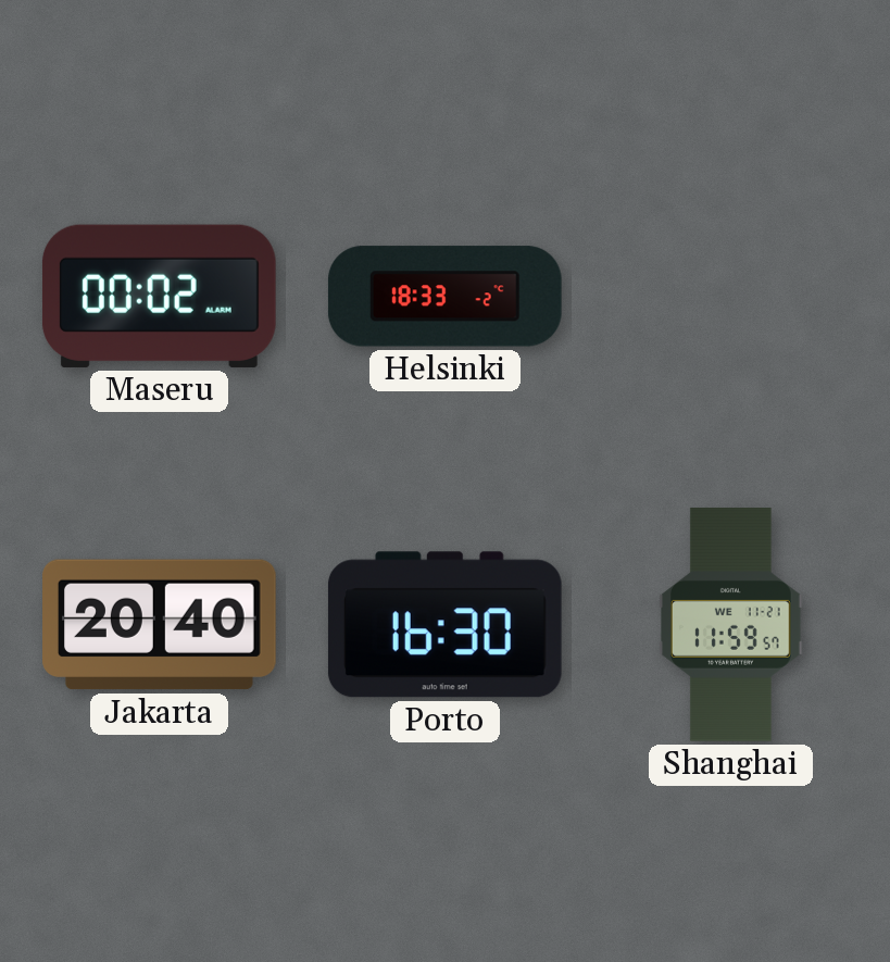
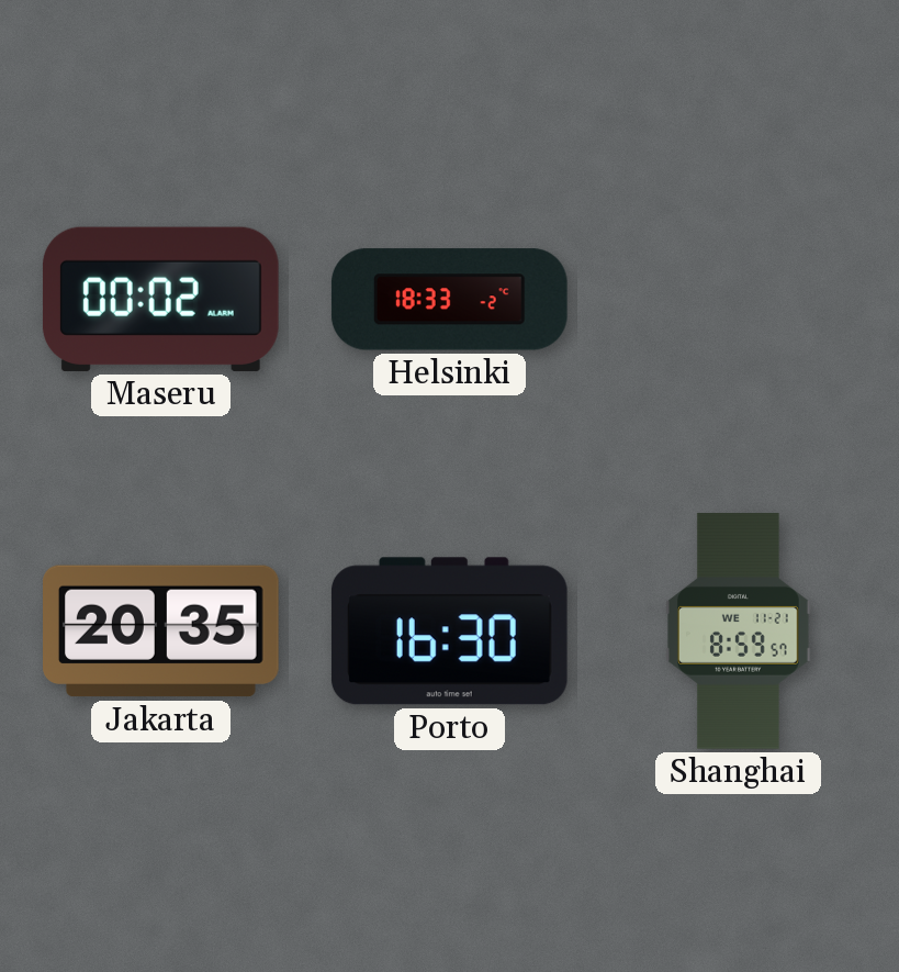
Jakarta: 20:40 -> 20:35 (161, 632)
Shanghai: 11:59 -> 8:59 (739, 632)
